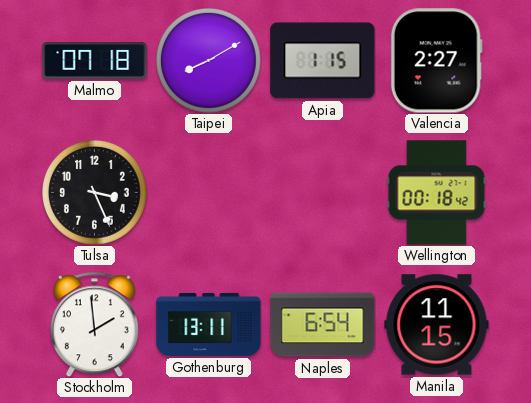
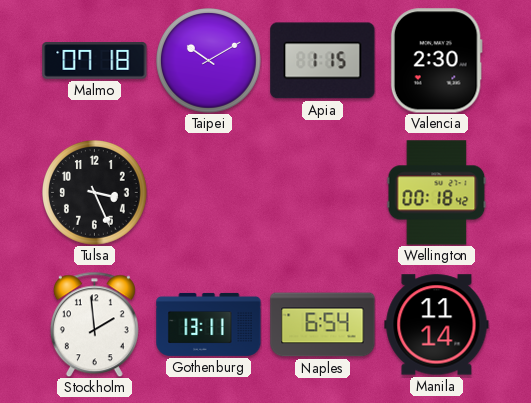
Taipei: 8:10 -> 10:10 (209, 61)
Valencia: 2:27 -> 2:30 (436, 61)
Manila: 11:15 -> 11:14 (437, 325)
